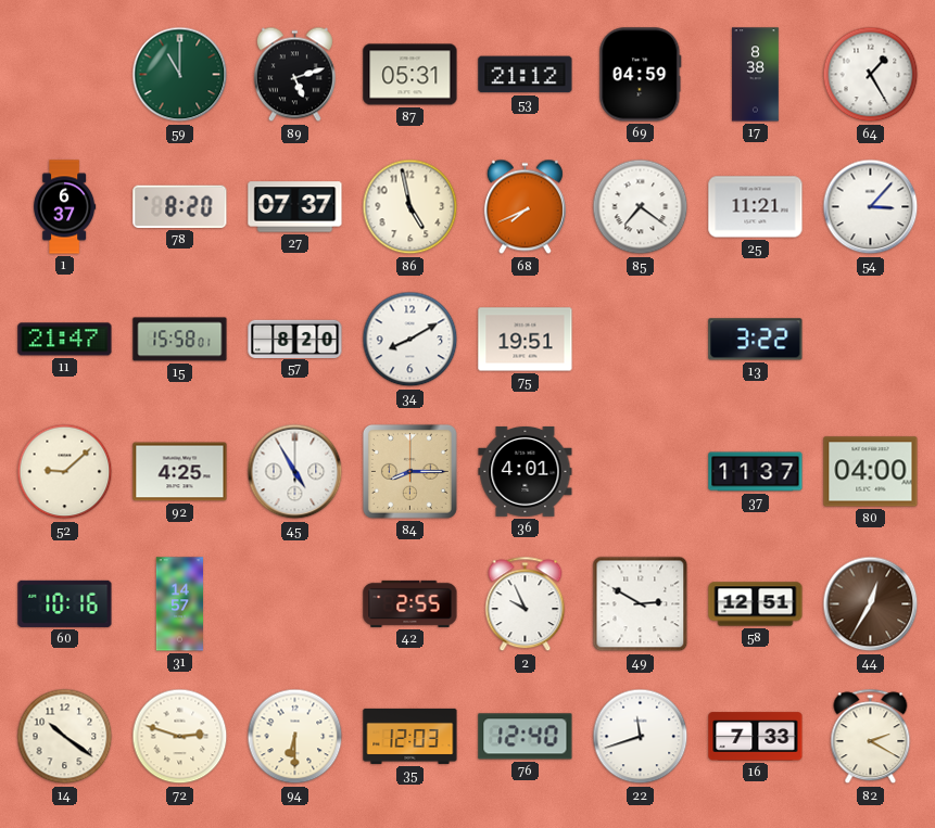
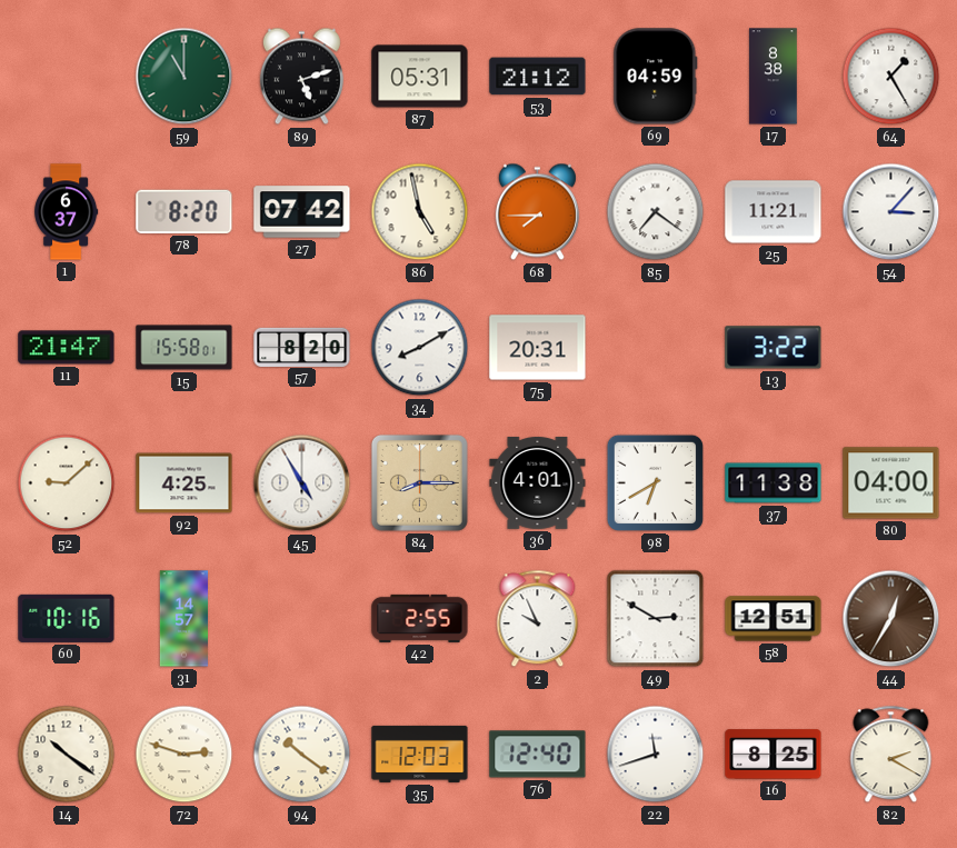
27: 07:37 -> 07:42 (302, 212)
68: 7:41 -> 7:45 (537, 212)
75: 19:51 -> 20:31 (538, 348)
98: none -> 6:40 (655, 482)
37: 11:37 -> 11:38 (774, 483)
94: 6:30 -> 10:21 (302, 755)
16: 7:33 -> 8:25 (774, 755)
